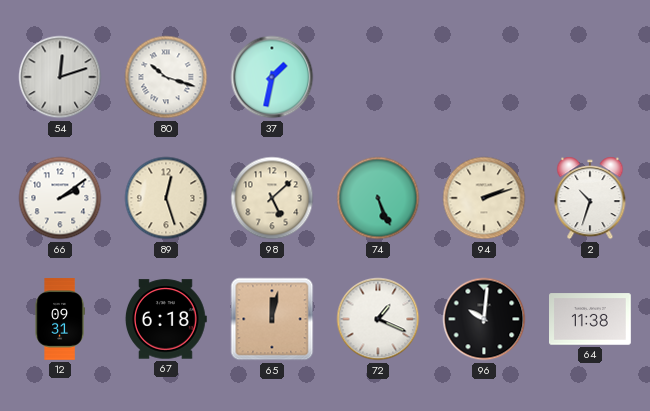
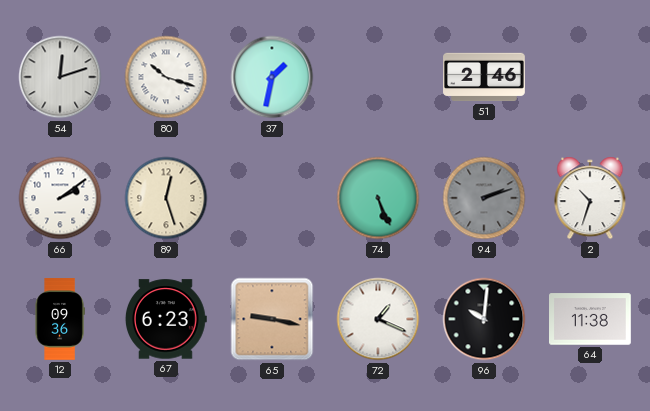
51: none -> 2:46 (484, 77)
98: 5:08 -> none (272, 198)
94 dial: cream -> grey (484, 198)
12: 09:31 -> 09:36 (60, 319)
67: 6:18 -> 6:23 (166, 319)
65: 12:02 -> 9:17 (272, 319)
